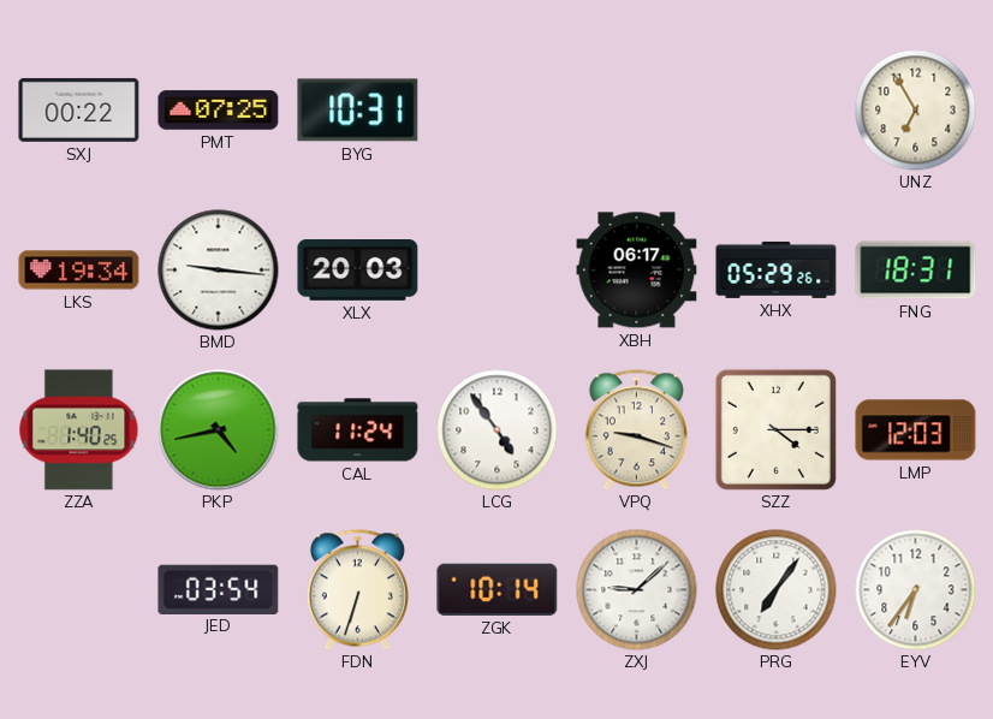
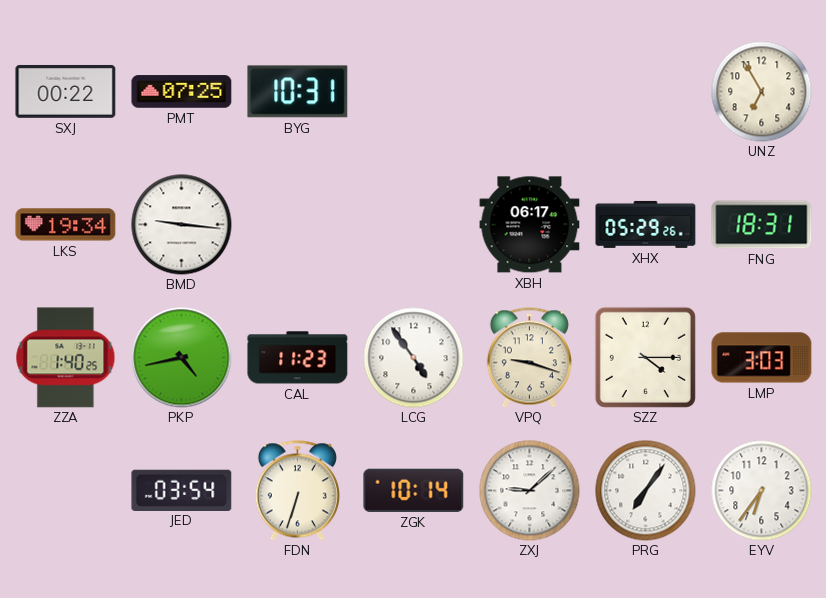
XLX: 20:03 -> none (358, 271)
CAL: 11:24 -> 11:23 (298, 358)
LMP: 12:03 -> 3:03 (762, 358)
